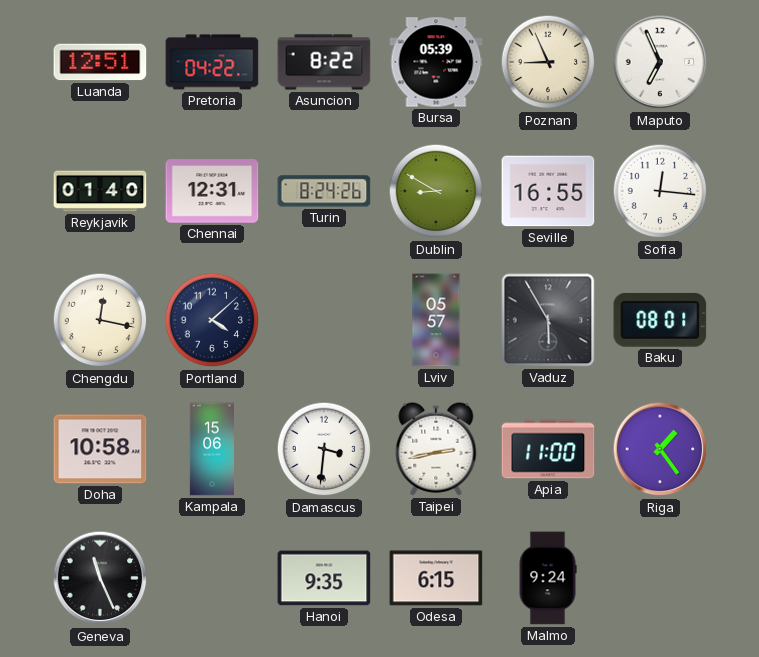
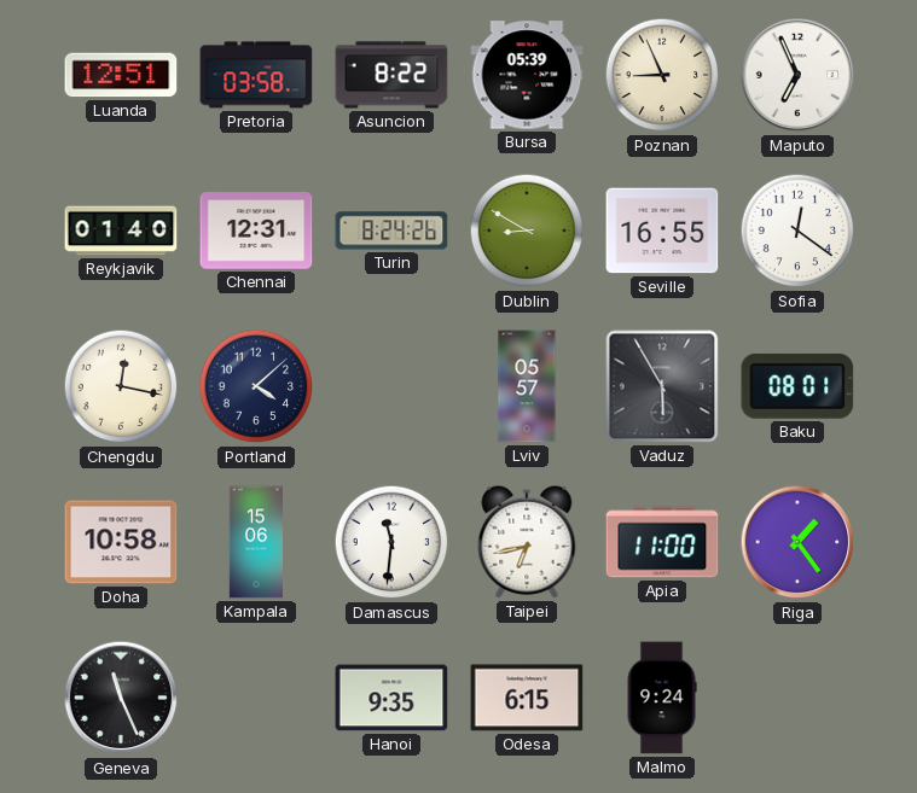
Pretoria: 04:22 -> 03:58 (256, 75)
Sofia: 12:16 -> 12:21 (797, 231)
Damascus: 3:31 -> 11:31 (391, 542)
Taipei: 2:43 -> 6:43 (527, 542)
